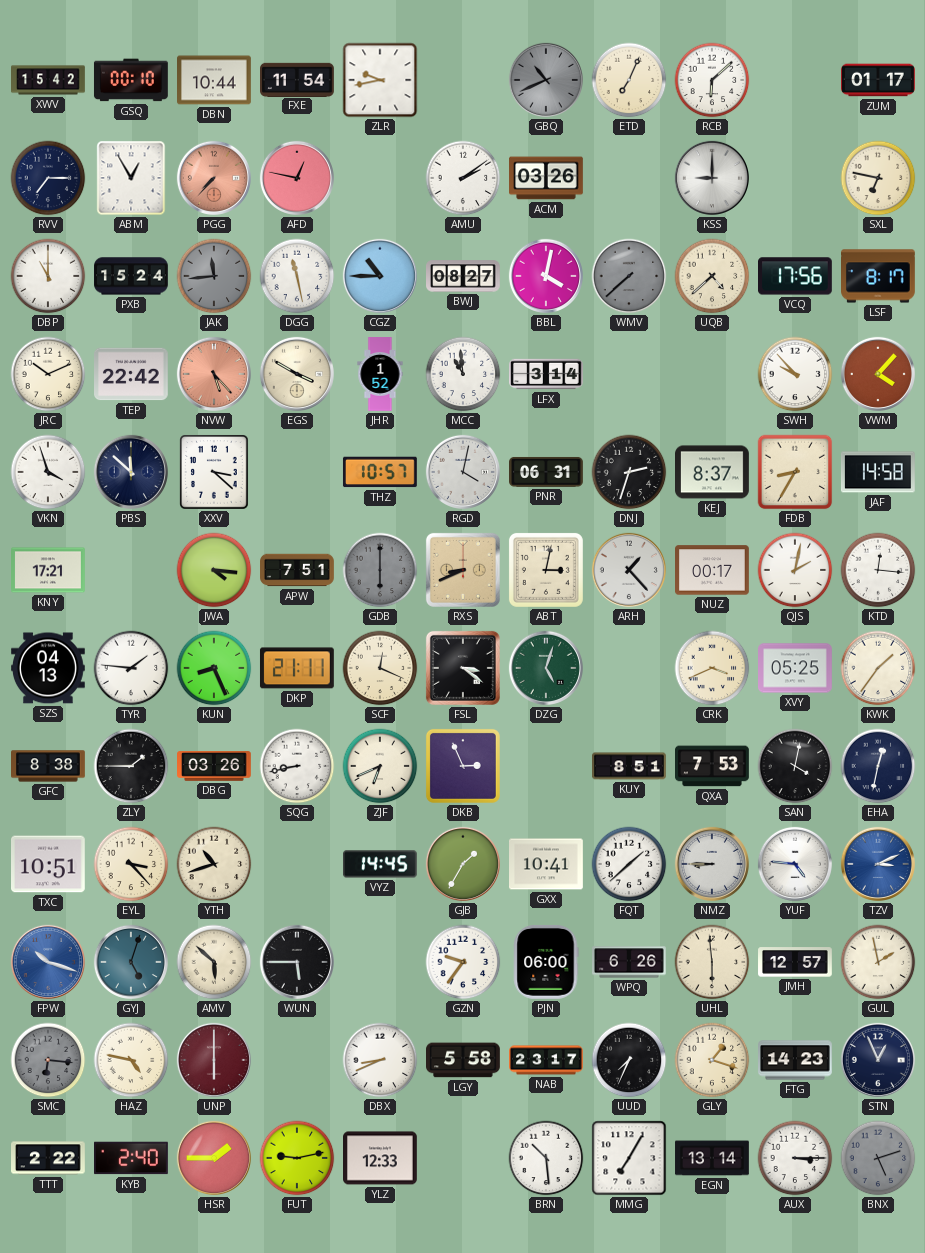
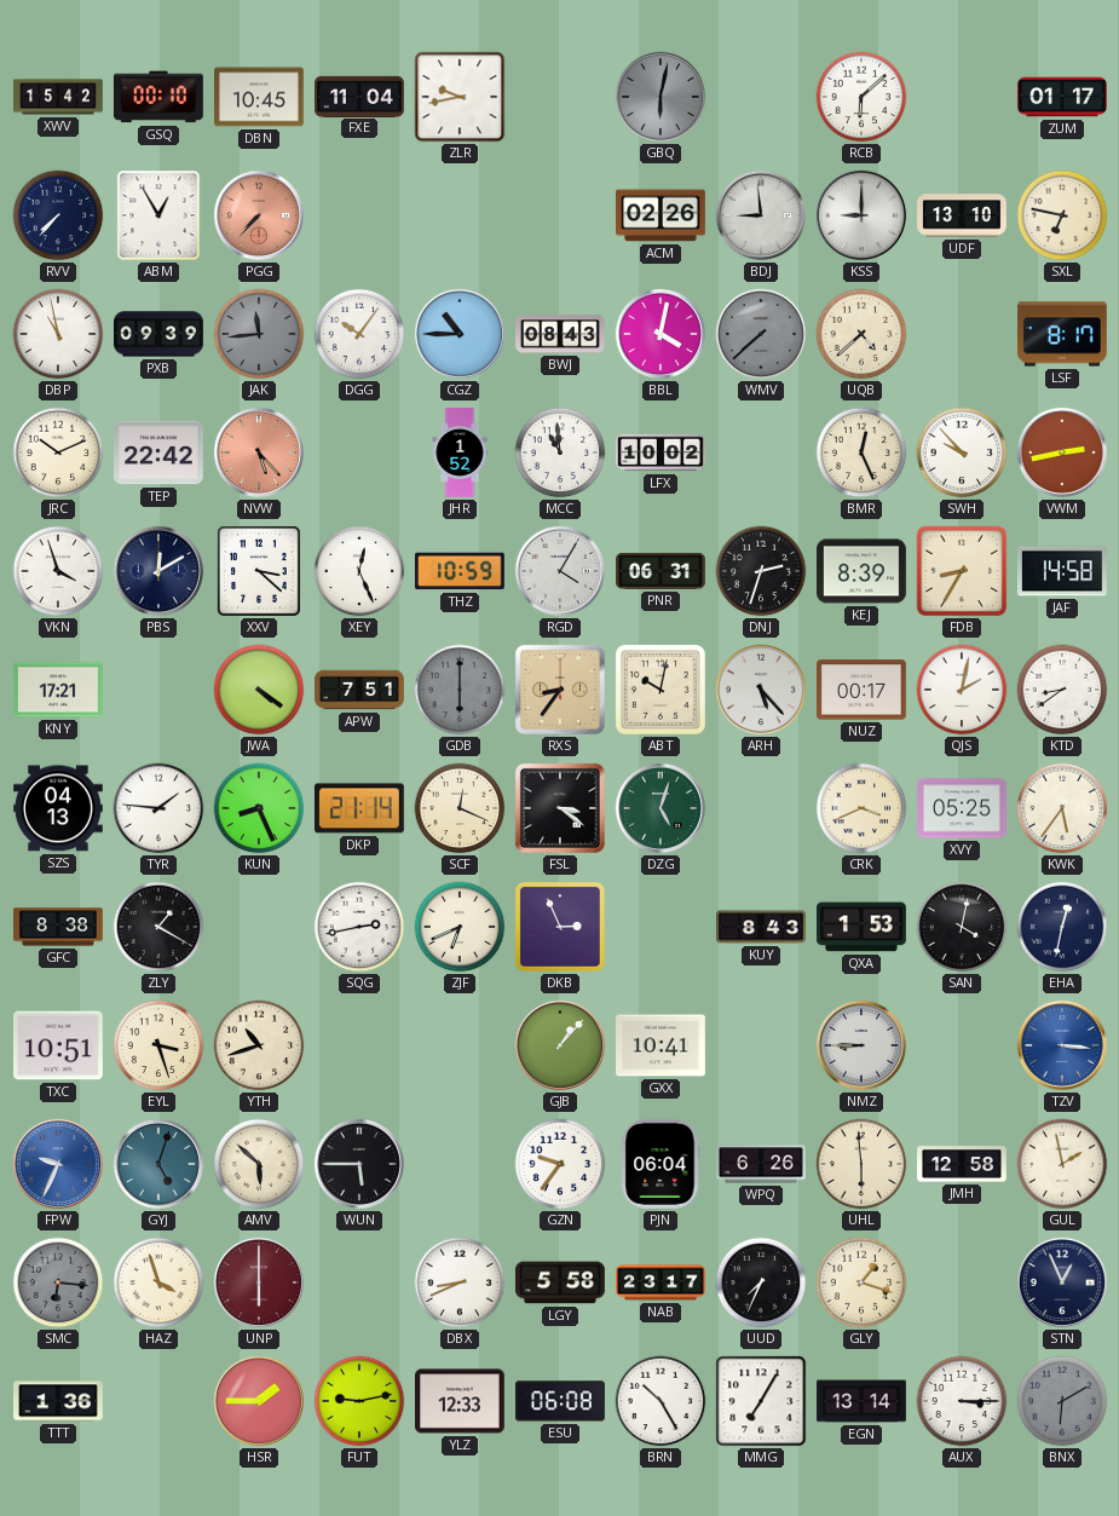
DBN: 10:44 -> 10:45 (260, 97)
FXE: 11:54 -> 11:04 (360, 96)
GBQ: 10:41 -> 6:02 (661, 97)
ETD: 7:04 -> none (629, 80)
RVV: 7:15 -> 7:37 (58, 215)
AFD: 12:47 -> none (297, 178)
AMU: 2:09 -> none (463, 178)
ACM: 03:26 -> 02:26 (662, 215)
BDJ: none -> 8:59 (761, 215)
UDF: none -> 13:10 (963, 215)
DBP: 11:00 -> 10:58 (58, 334)
PXB: 15:24 -> 09:39 (160, 334)
DGG: 11:28 -> 10:06 (359, 334)
BWJ: 08:27 -> 08:43 (561, 334)
VCQ: 17:56 -> none (796, 276)
EGS: 3:50 -> none (297, 374)
LFX: 3:14 -> 10:02 (662, 453)
BMR: none -> 12:26 (861, 453)
VWM: 4:07 -> 2:43 (1062, 453)
PBS: 11:52 -> 12:10 (158, 571)
XEY: none -> 12:26 (359, 571)
THZ: 10:57 -> 10:59 (460, 571)
RGD: 4:02 -> 4:05 (560, 571)
KEJ: 8:37 -> 8:39 (863, 571)
JWA: 4:16 -> 4:21 (259, 690)
RXS: 8:41 -> 8:36 (560, 690)
ABT: 3:02 -> 10:02 (661, 690)
ARH: 1:23 -> 5:23 (761, 690)
KTD: 12:16 -> 8:39 (1062, 690)
DKP: 21:11 -> 21:14 (359, 808)
KWK: 1:36 -> 5:36 (1062, 808)
ZLY: 1:45 -> 1:20 (158, 927)
DBG: 03:26 -> none (215, 766)
SQG: 8:43 -> 2:43 (359, 927)
KUY: 8:51 -> 8:43 (762, 927)
QXA: 7:53 -> 1:53 (863, 927)
EYL: 3:23 -> 3:27 (158, 1045)
VYZ: 14:45 -> none (381, 864)
GJB: 1:35 -> 1:07 (560, 1045)
FQT: 1:38 -> none (629, 864)
YUF: 4:46 -> none (795, 864)
TZV: 3:11 -> 3:16 (1062, 1045)
FPW: 10:18 -> 9:34 (58, 1164)
PJN: 06:00 -> 06:04 (661, 1165)
JMH: 12:57 -> 12:58 (962, 1164)
HAZ: 4:47 -> 3:57 (158, 1282)
FTG: 14:23 -> none (796, 1060)
TTT: 2:22 -> 1:36 (59, 1401)
KYB: 2:40 -> none (132, 1158)
ESU: none -> 06:08 (560, 1401)
BRN: 10:29 -> 10:25 (661, 1401)
BNX: 5:12 -> 6:10 (1062, 1401)
